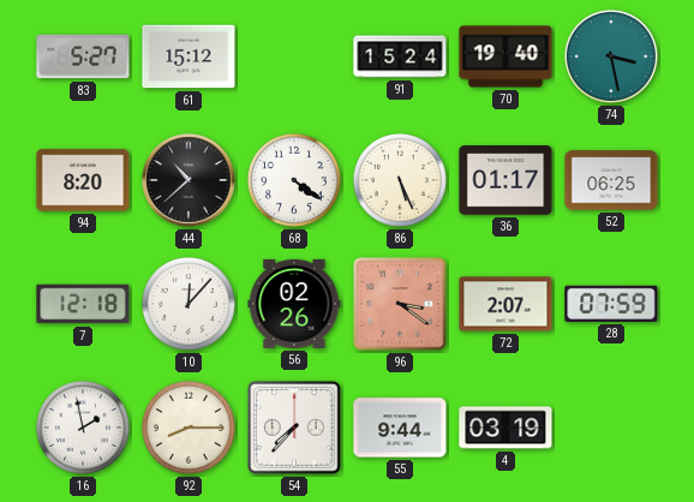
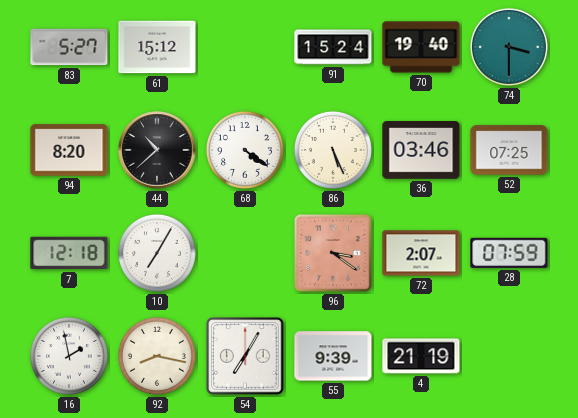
74: 3:28 -> 3:30 (509, 47)
36: 01:17 -> 03:46 (421, 150)
52: 06:25 -> 07:25 (509, 150)
10: 12:07 -> 7:05 (157, 253)
56: 02:26 -> none (294, 304)
92: 8:15 -> 8:17 (157, 356)
54: 7:37 -> 7:05 (245, 356)
55: 9:44 -> 9:39 (333, 356)
4: 03:19 -> 21:19 (421, 356)
